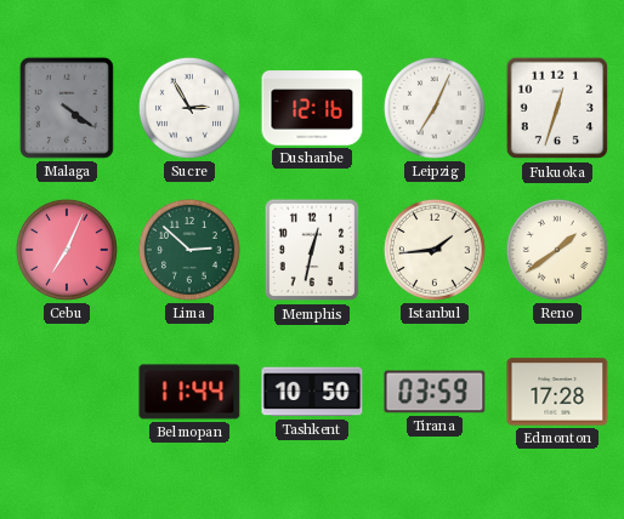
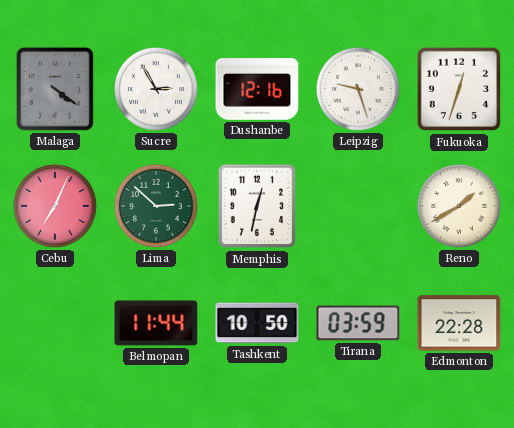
Leipzig: 7:04 -> 9:27 (358, 89)
Istanbul: 1:44 -> none (435, 250)
Reno: 1:39 -> 1:40 (459, 206)
Edmonton: 17:28 -> 22:28 (459, 323)
